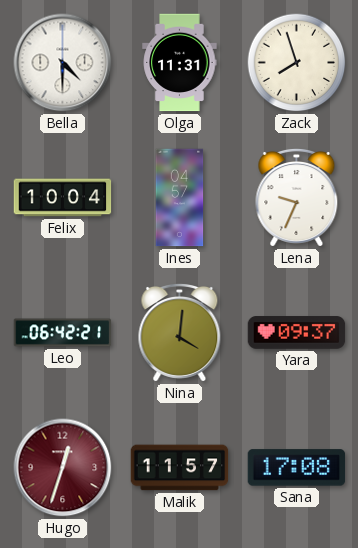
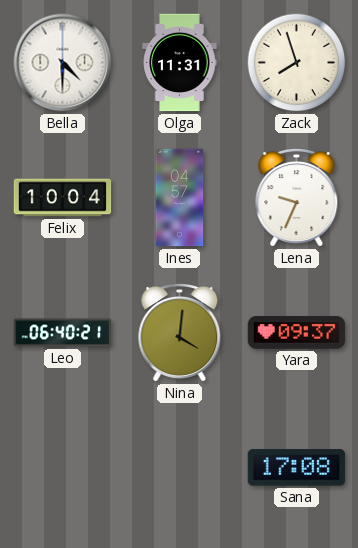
Leo: 06:42 -> 06:40 (63, 333)
Hugo: 12:33 -> none (63, 468)
Malik: 11:57 -> none (180, 468)
